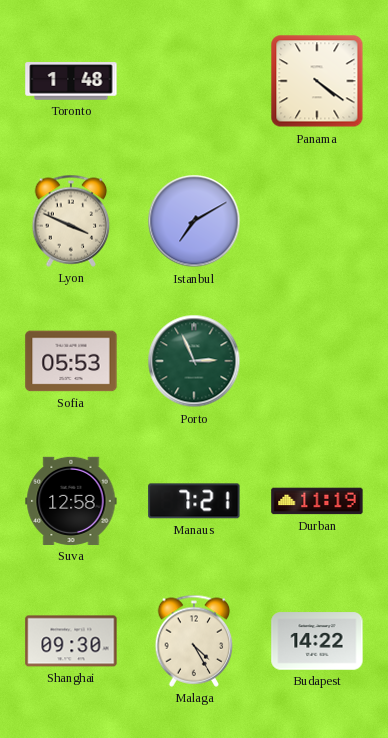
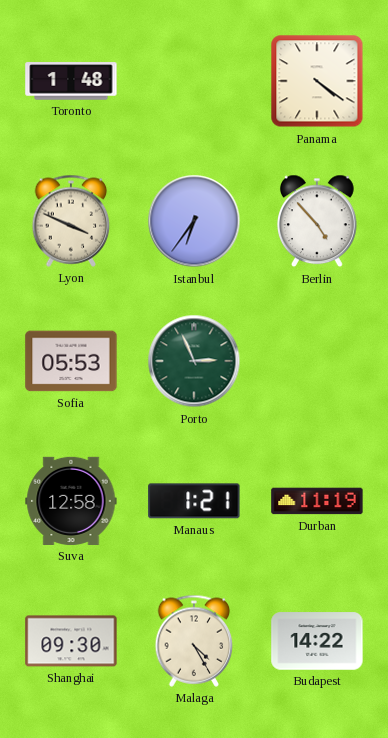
Istanbul: 7:10 -> 6:36 (194, 221)
Berlin: none -> 4:53 (317, 221)
Manaus: 7:21 -> 1:21 (194, 501)
